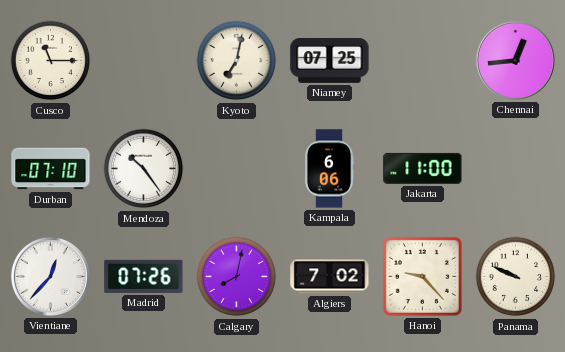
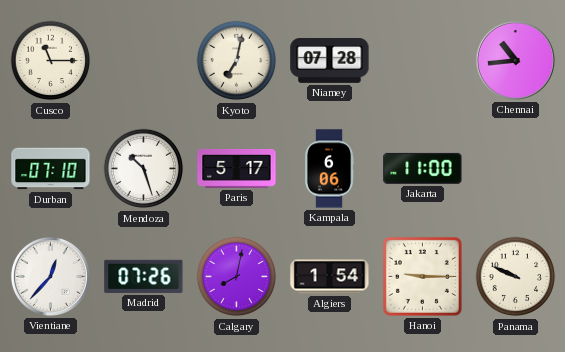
Niamey: 07:25 -> 07:28 (330, 61)
Chennai: 12:44 -> 10:44 (515, 60)
Mendoza: 10:24 -> 10:27 (144, 169)
Paris: none -> 5:17 (237, 169)
Algiers: 7:02 -> 1:54 (330, 277)
Hanoi: 9:23 -> 9:15 (422, 276)
